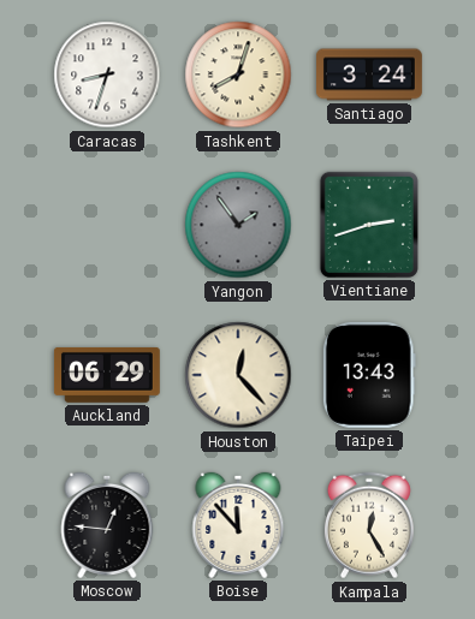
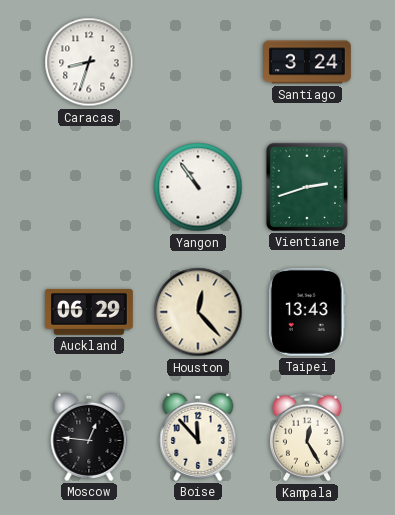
Tashkent: 8:03 -> none (238, 75)
Yangon: 1:54 -> 10:54 (198, 187)
Yangon dial: grey -> white (198, 187)
